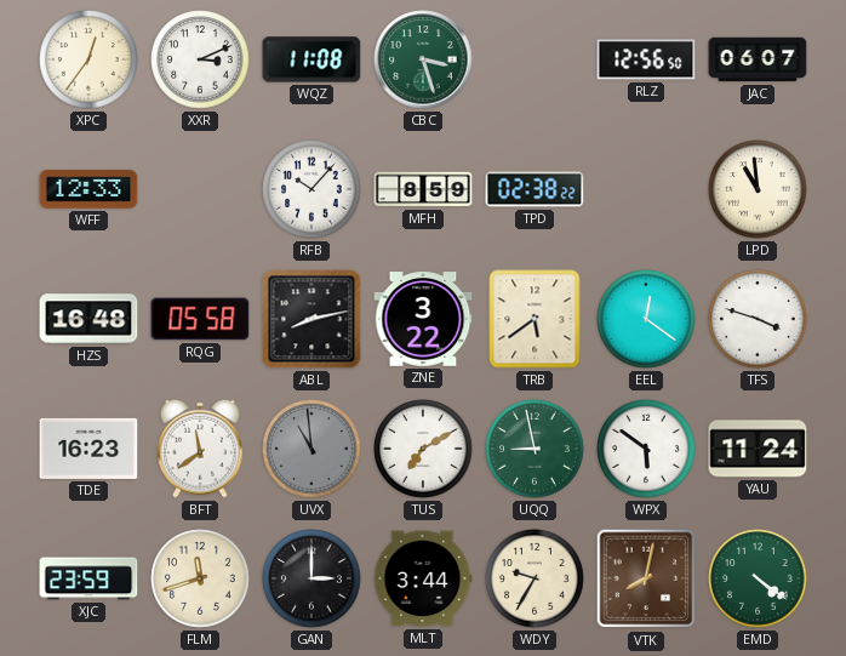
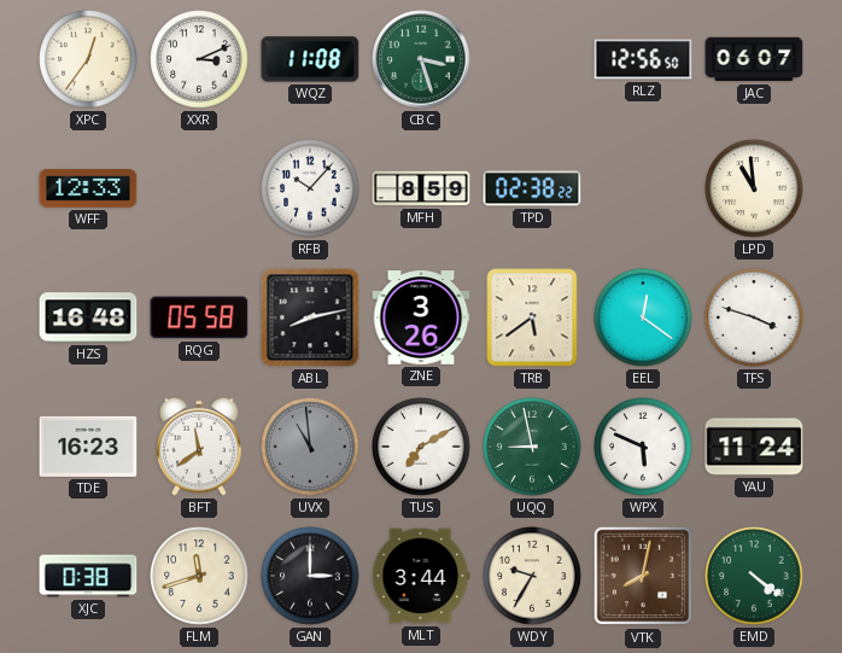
ZNE: 3:22 -> 3:26 (421, 317)
WPX: 5:51 -> 5:49 (643, 447)
XJC: 23:59 -> 0:38 (88, 576)
